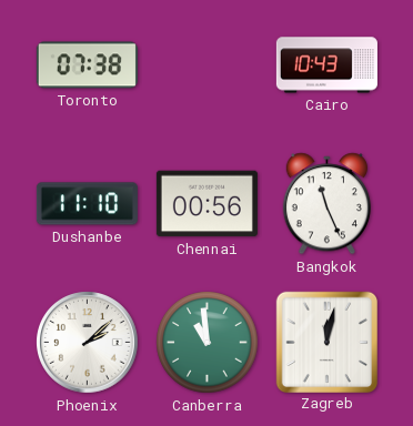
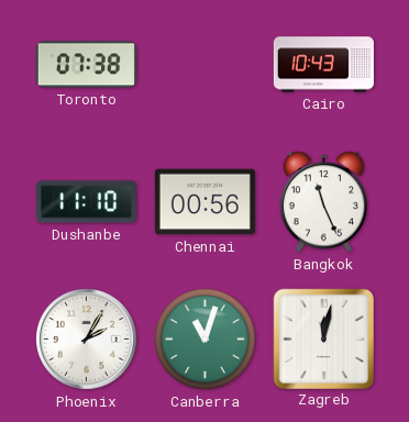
Phoenix: 2:08 -> 2:05 (87, 340)
Canberra: 10:59 -> 11:03 (206, 340)
